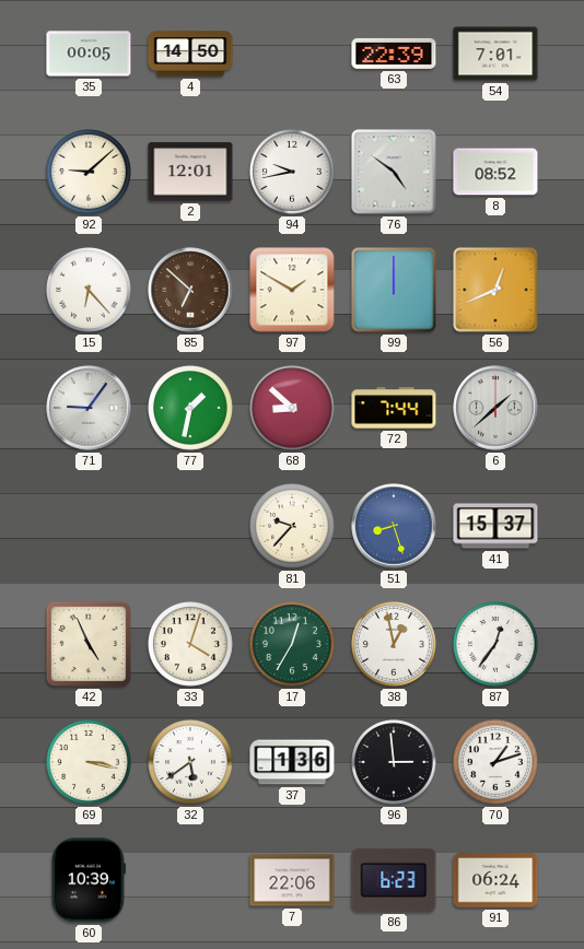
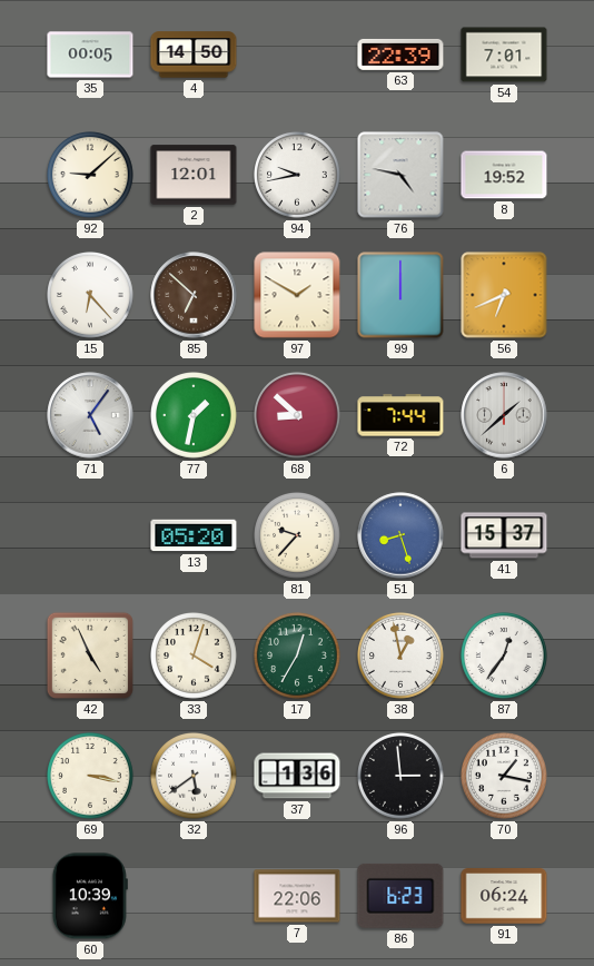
76: 4:51 -> 4:47 (400, 175)
8: 08:52 -> 19:52 (504, 175)
56: 12:41 -> 6:41 (504, 295)
71: 9:06 -> 5:06 (90, 415)
13: none -> 05:20 (194, 535)
70: 1:12 -> 1:17 (505, 777)
